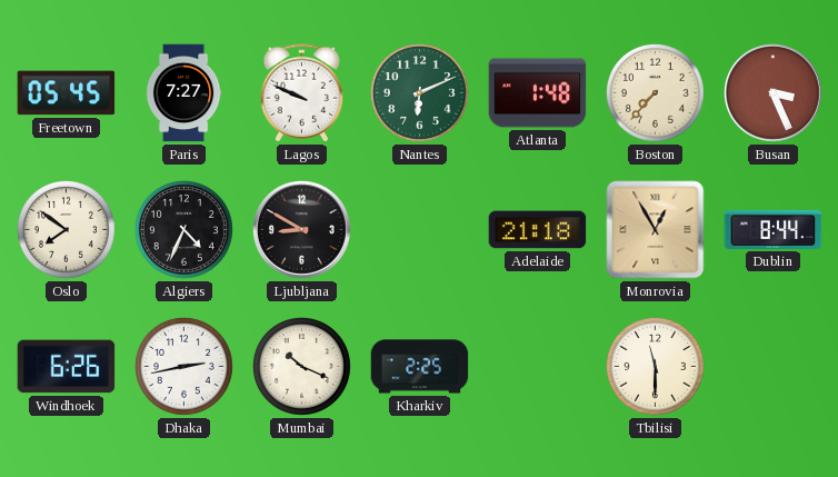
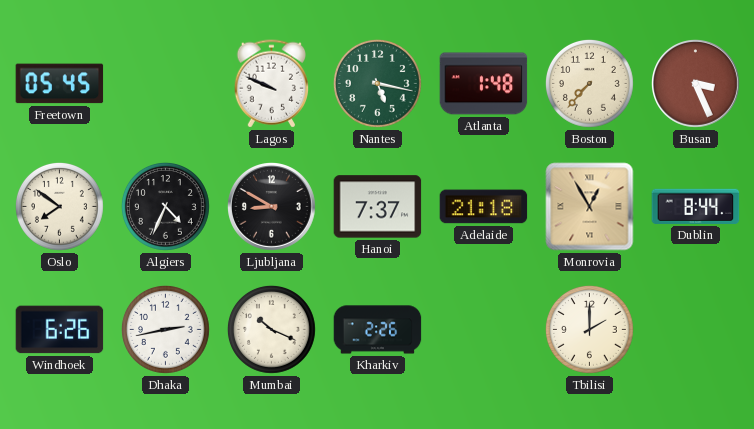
Paris: 7:27 -> none (183, 93)
Nantes: 6:11 -> 5:17 (377, 83)
Hanoi: none -> 7:37 (378, 207)
Kharkiv: 2:25 -> 2:26 (378, 330)
Tbilisi: 11:30 -> 2:00 (589, 329)
